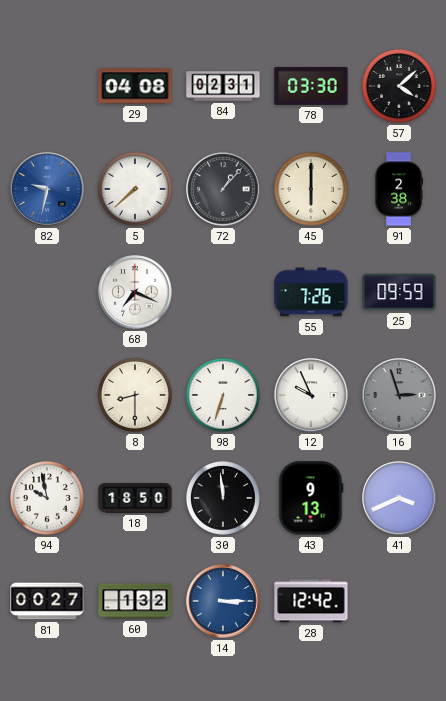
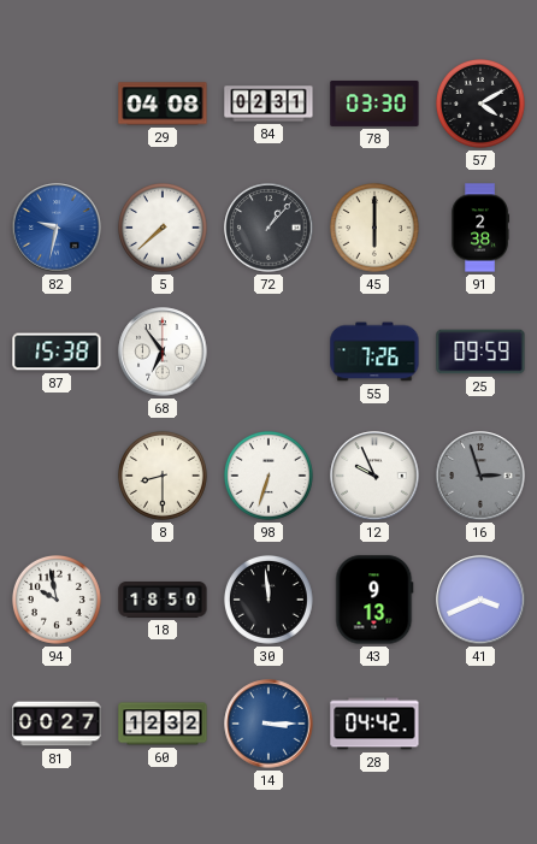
57: 4:08 -> 4:10 (480, 104)
87: none -> 15:38 (57, 352)
68: 7:19 -> 6:54 (163, 352)
60: 1:32 -> 12:32 (163, 724)
28: 12:42 -> 04:42 (374, 724)
